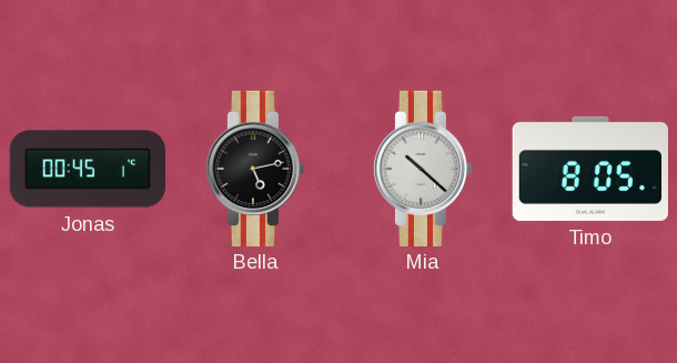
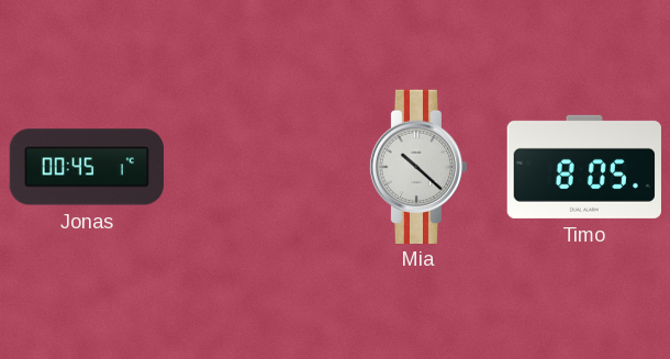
Bella: 5:13 -> none (255, 168)
